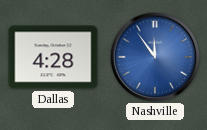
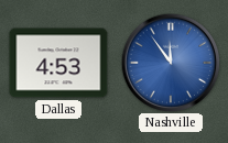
Dallas: 4:28 -> 4:53 (58, 63)
